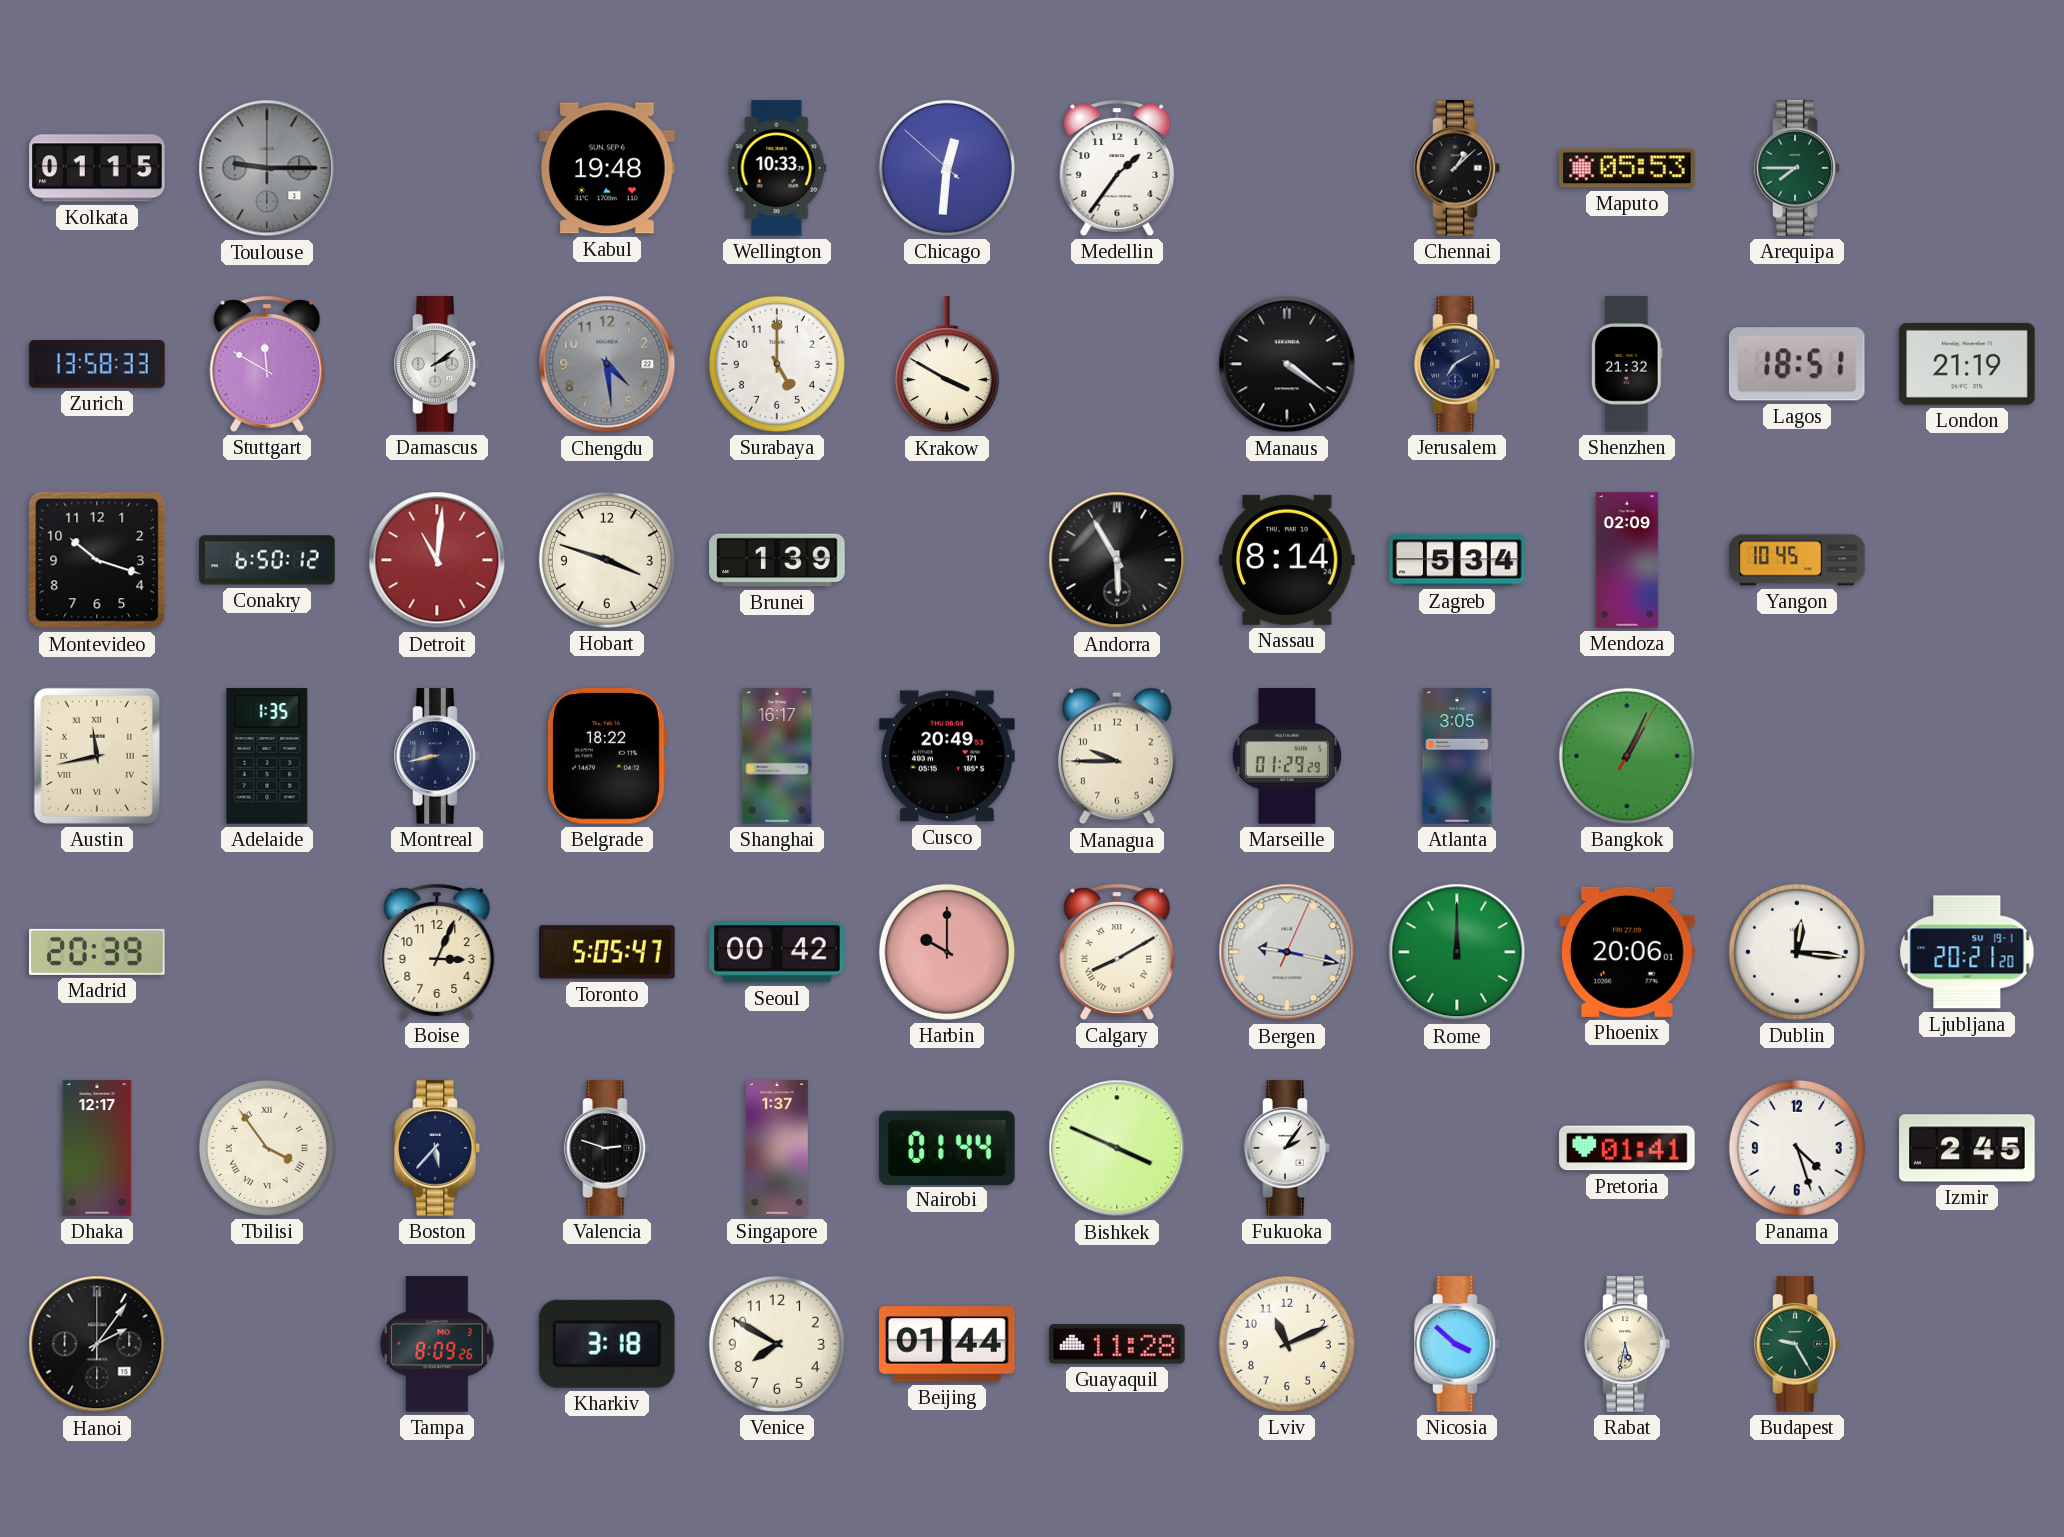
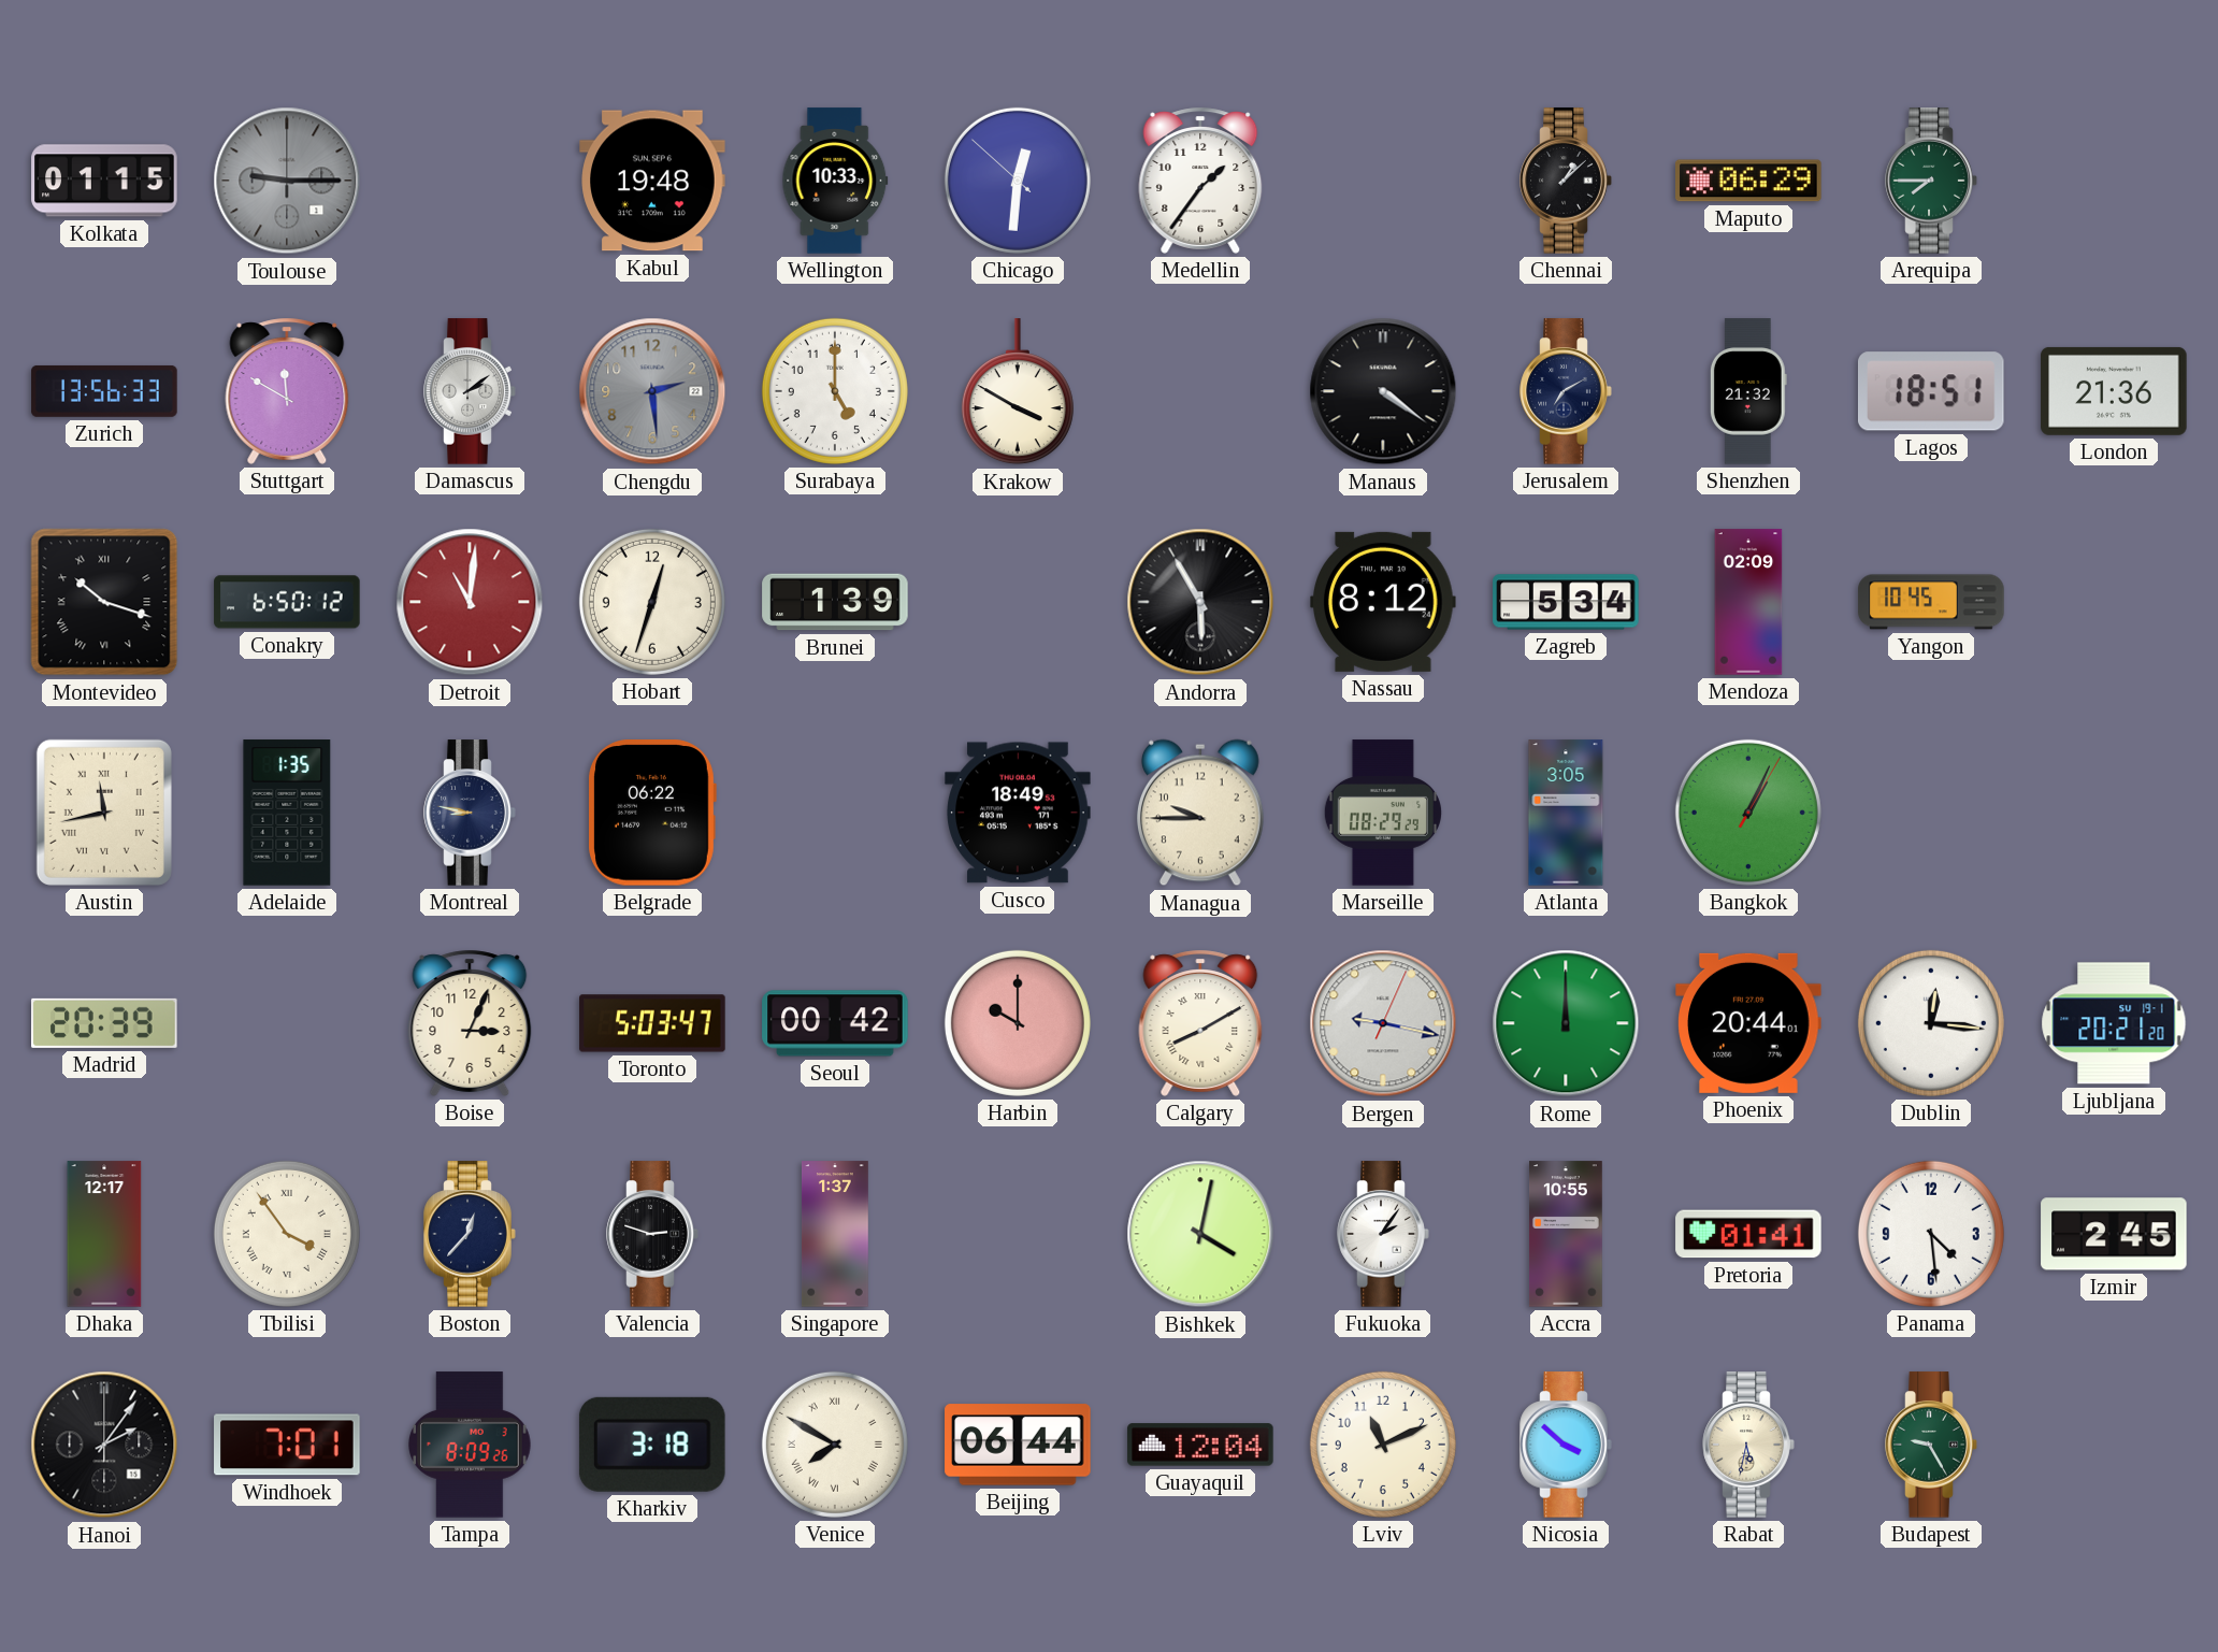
Maputo: 05:53 -> 06:29 (1748, 181)
Zurich: 13:58 -> 13:56 (104, 391)
Chengdu: 4:29 -> 2:29 (652, 391)
London: 21:19 -> 21:36 (2114, 391)
Montevideo numerals: Arabic -> Roman (104, 602)
Hobart: 3:48 -> 12:33 (652, 602)
Nassau: 8:14 -> 8:12 (1383, 602)
Montreal: 8:43 -> 8:47 (470, 813)
Belgrade: 18:22 -> 06:22 (652, 814)
Shanghai: 16:17 -> none (777, 756)
Cusco: 20:49 -> 18:49 (1018, 813)
Marseille: 01:29 -> 08:29 (1383, 813)
Toronto: 5:05 -> 5:03 (652, 1023)
Phoenix: 20:06 -> 20:44 (1748, 1023)
Boston: 5:37 -> 12:37 (470, 1234)
Nairobi: 01:44 -> none (947, 1147)
Bishkek: 3:49 -> 4:02 (1200, 1234)
Accra: none -> 10:55 (1567, 1234)
Panama: 4:27 -> 4:29 (1931, 1234)
Windhoek: none -> 7:01 (287, 1445)
Venice numerals: Arabic -> Roman (835, 1445)
Beijing: 01:44 -> 06:44 (1018, 1445)
Guayaquil: 11:28 -> 12:04 (1200, 1445)
